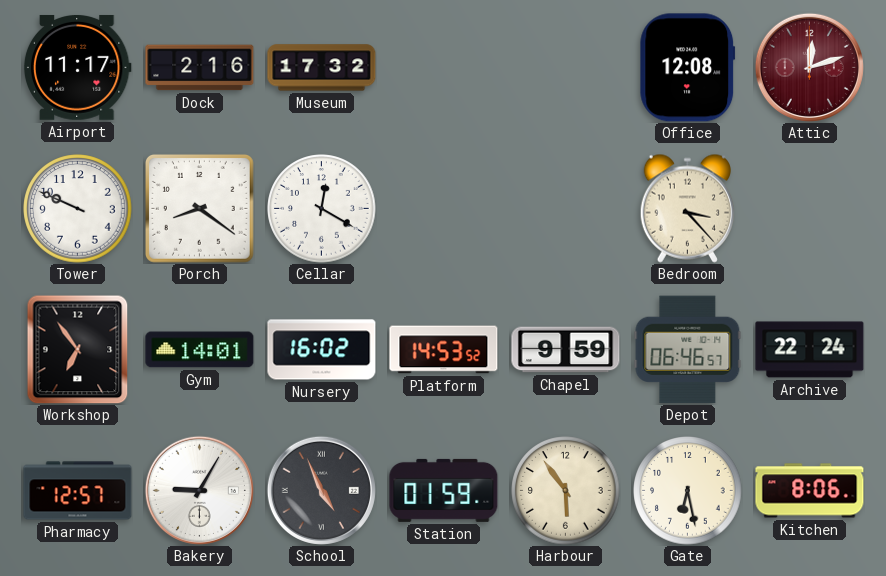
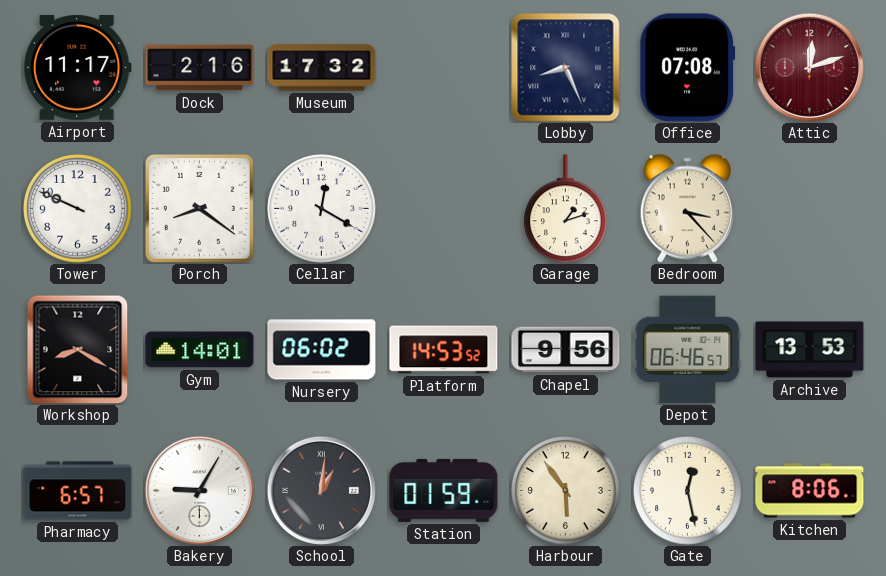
Lobby: none -> 8:26 (566, 68)
Office: 12:08 -> 07:08 (688, 68)
Garage: none -> 1:12 (566, 209)
Workshop: 6:54 -> 8:20 (78, 349)
Nursery: 16:02 -> 06:02 (322, 350)
Chapel: 9:59 -> 9:56 (566, 350)
Archive: 22:24 -> 13:53 (810, 350)
Pharmacy: 12:57 -> 6:57 (78, 491)
School: 4:56 -> 1:01 (321, 490)
Gate: 6:28 -> 12:28 (688, 491)
